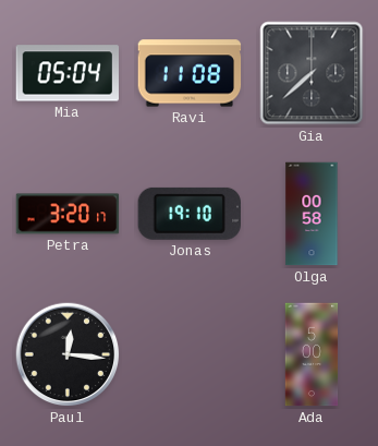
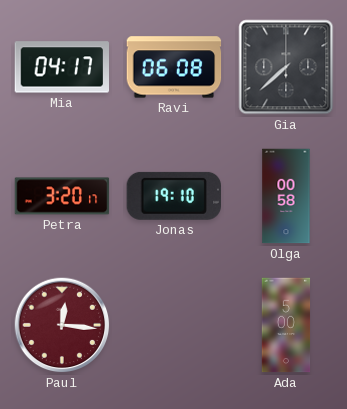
Mia: 05:04 -> 04:17 (62, 67)
Ravi: 11:08 -> 06:08 (174, 67)
Paul dial: black -> burgundy (62, 325)
